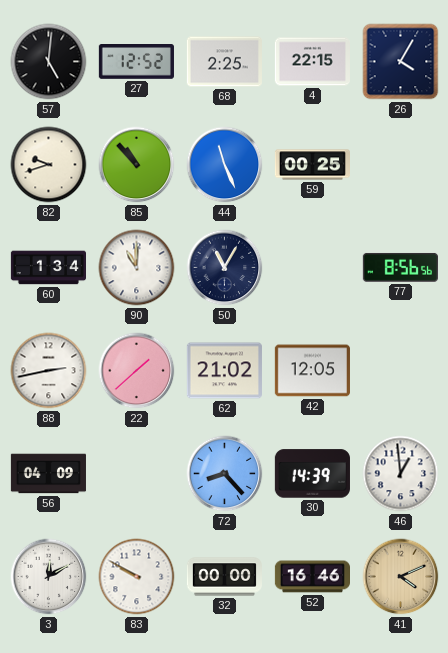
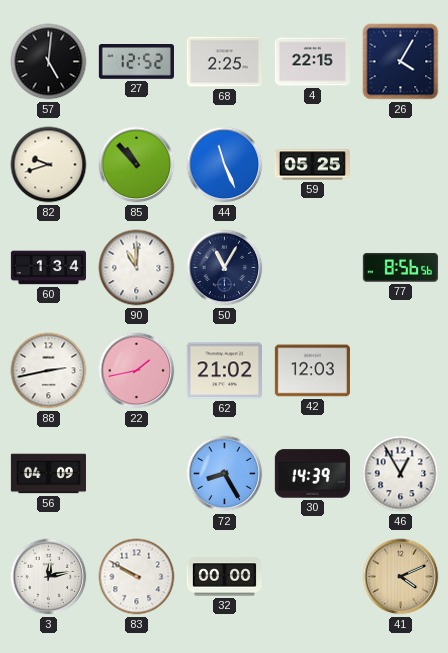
59: 00:25 -> 05:25 (312, 165)
22: 1:38 -> 1:43 (137, 371)
42: 12:05 -> 12:03 (312, 371)
72: 8:23 -> 8:25 (225, 474)
46: 12:59 -> 12:55 (401, 474)
3: 12:10 -> 12:13 (49, 577)
52: 16:46 -> none (312, 577)
